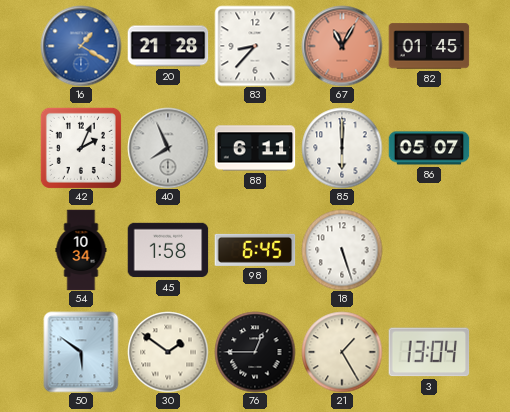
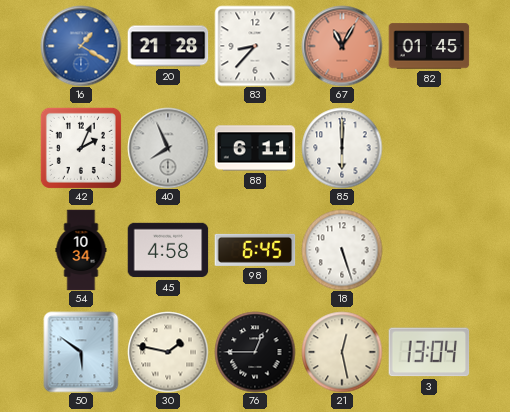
86: 05:07 -> none (429, 148)
45: 1:58 -> 4:58 (168, 250)
30: 1:51 -> 1:47 (168, 352)
21: 1:25 -> 12:28 (342, 352)
